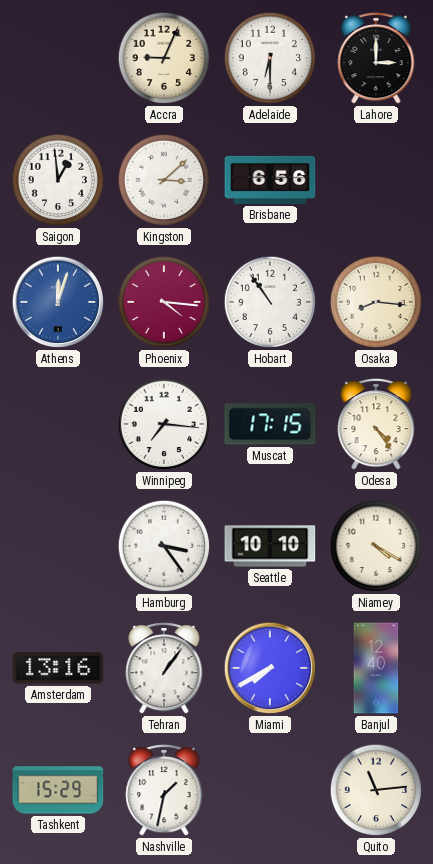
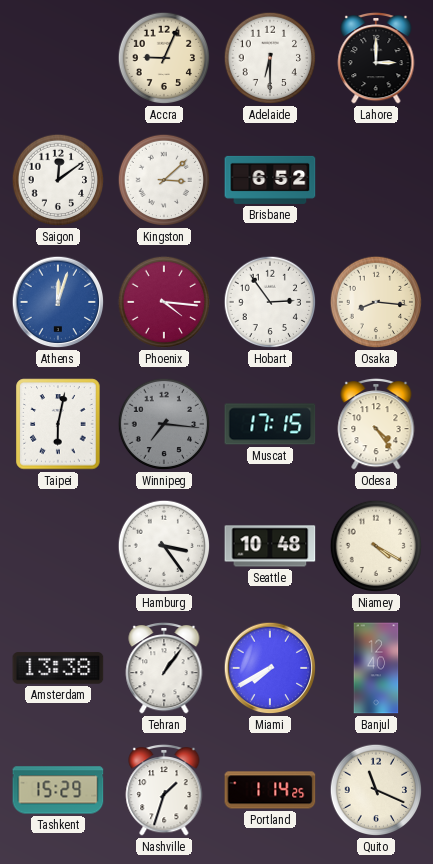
Saigon: 12:59 -> 12:09 (58, 180)
Brisbane: 6:56 -> 6:52 (270, 180)
Hobart: 10:54 -> 2:54 (270, 302)
Taipei: none -> 6:02 (58, 424)
Winnipeg dial: white -> grey (164, 424)
Seattle: 10:10 -> 10:48 (270, 546)
Amsterdam: 13:16 -> 13:38 (58, 668)
Nashville: 1:32 -> 1:33 (164, 790)
Portland: none -> 1:14 (270, 790)
Quito: 11:14 -> 11:19 (376, 790)
